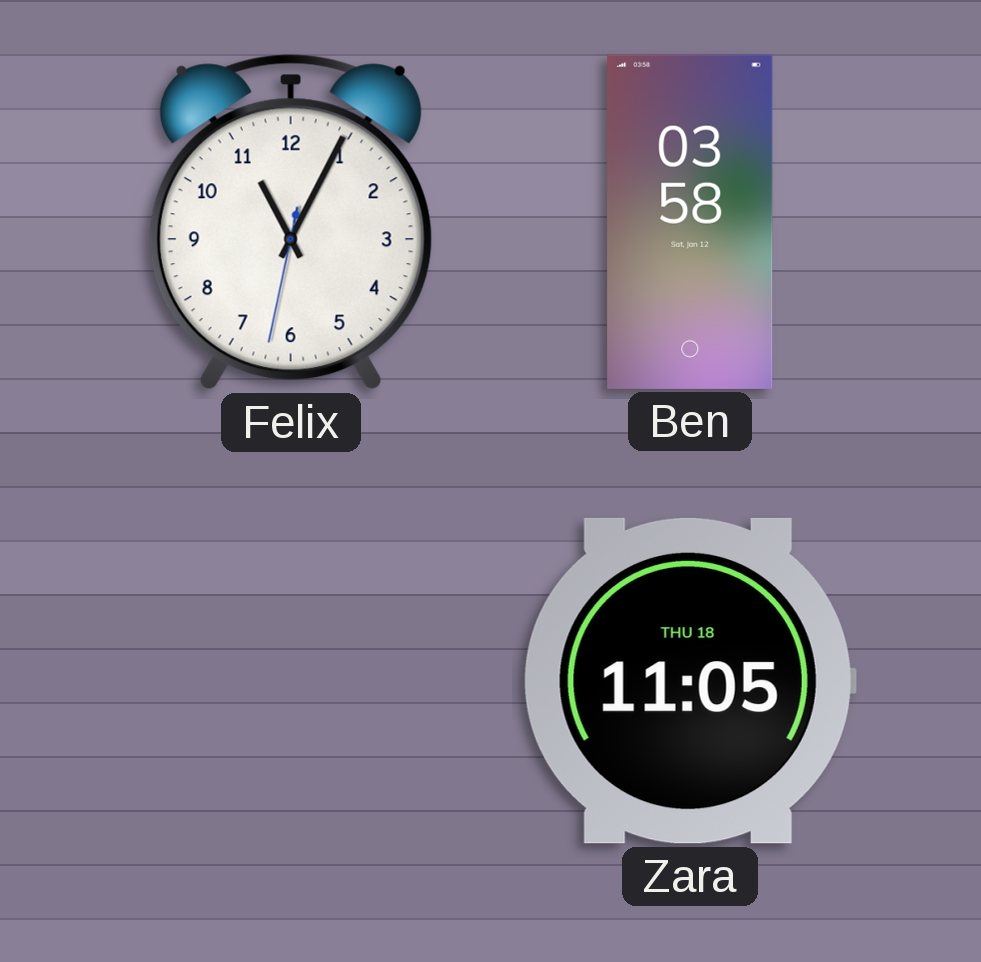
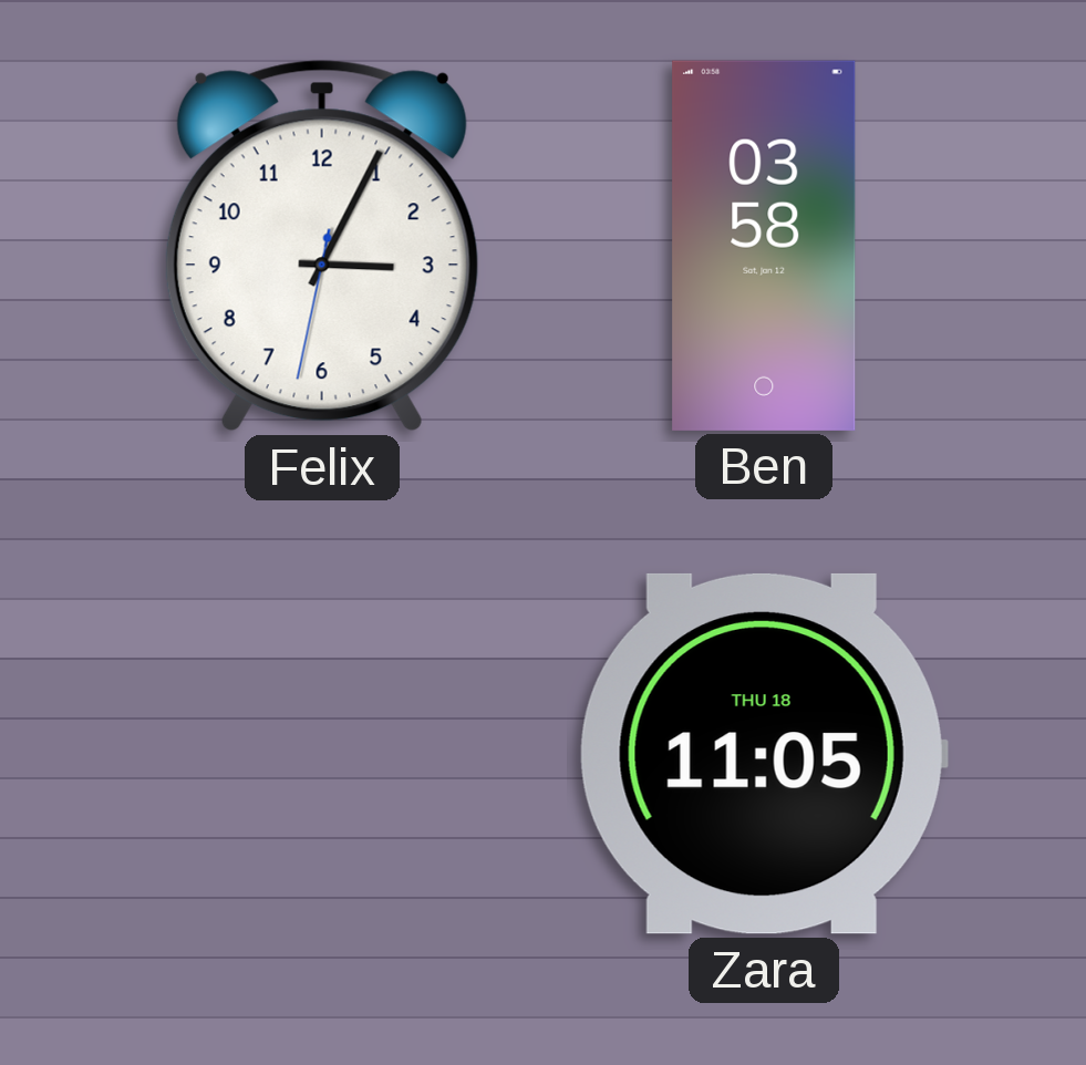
Felix: 11:04 -> 3:04 (322, 246)
